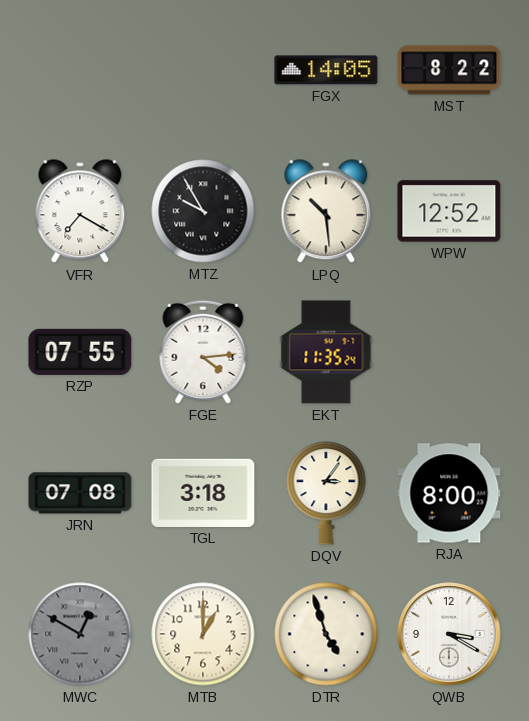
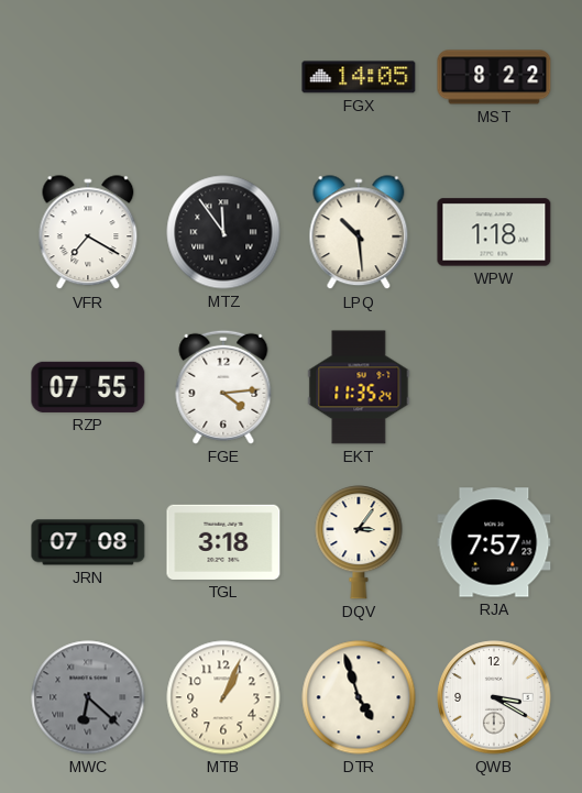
MTZ: 9:55 -> 11:54 (223, 232)
WPW: 12:52 -> 1:18 (494, 232)
RJA: 8:00 -> 7:57 (494, 542)
MWC: 12:50 -> 6:22 (88, 697)
MTB: 1:00 -> 1:04 (223, 697)
